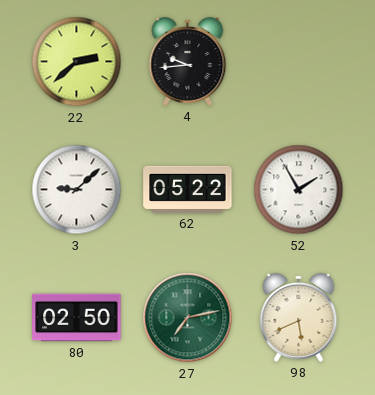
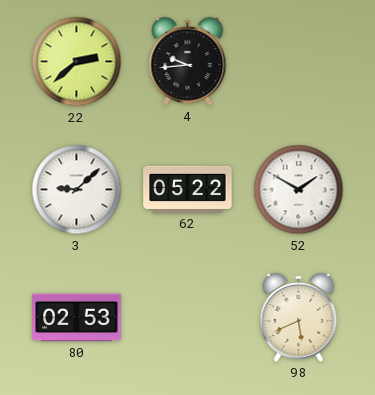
52: 1:55 -> 1:50 (299, 190)
80: 02:50 -> 02:53 (77, 318)
27: 7:13 -> none (188, 318)
